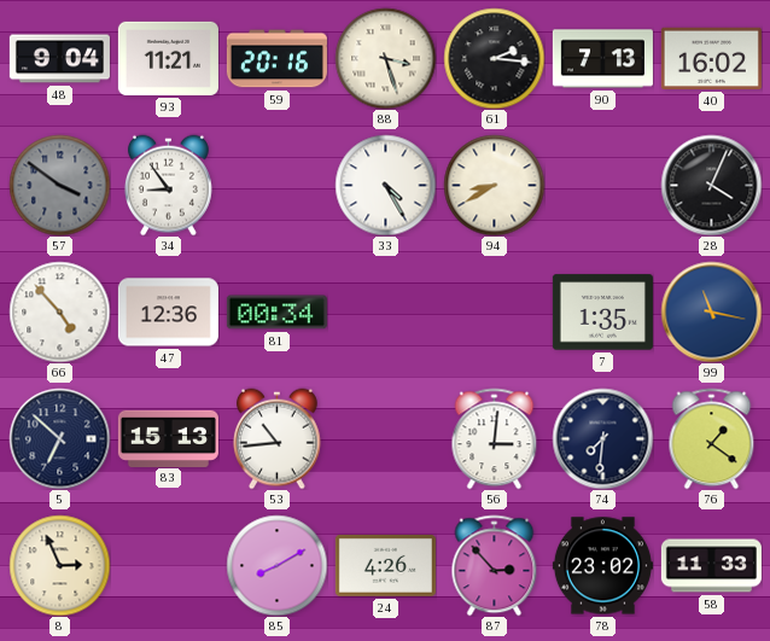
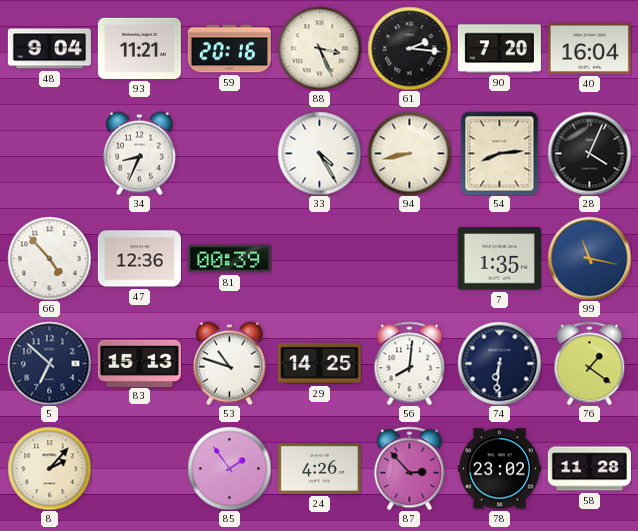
88: 3:27 -> 3:26 (319, 48)
90: 7:13 -> 7:20 (499, 49)
40: 16:02 -> 16:04 (589, 48)
57: 3:51 -> none (59, 185)
34: 8:54 -> 8:34 (139, 153)
94: 8:40 -> 8:43 (409, 153)
54: none -> 8:14 (500, 153)
81: 00:34 -> 00:39 (229, 259)
53: 10:44 -> 10:48 (229, 363)
29: none -> 14:25 (319, 363)
56: 3:01 -> 8:01 (410, 363)
74: 7:31 -> 6:31 (499, 363)
8: 2:56 -> 2:07 (49, 468)
85: 8:10 -> 1:54 (229, 468)
58: 11:33 -> 11:28 (589, 469)
